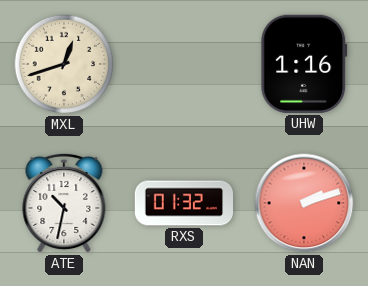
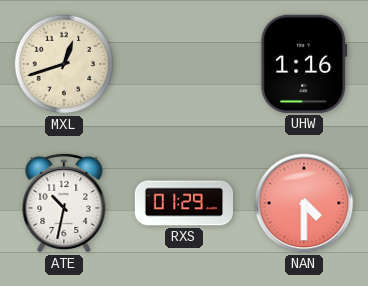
RXS: 01:32 -> 01:29 (183, 203)
NAN: 2:12 -> 4:30 (304, 203)
